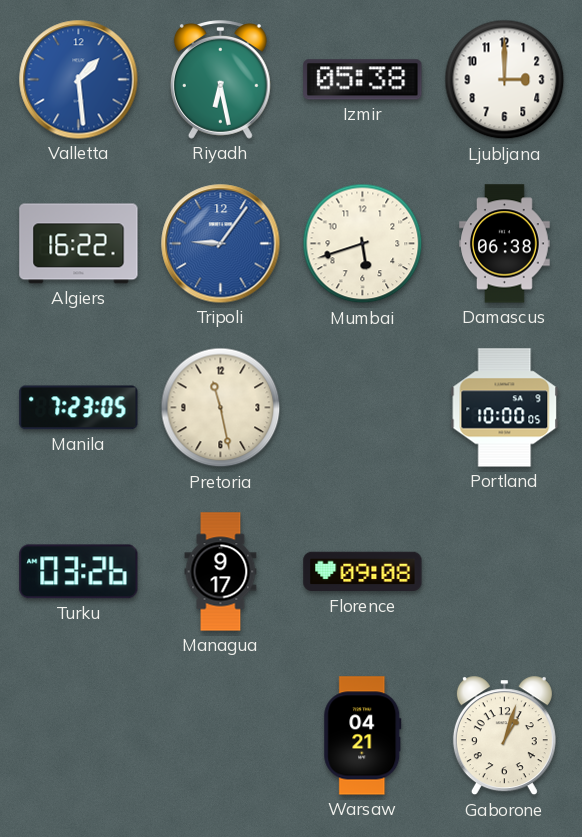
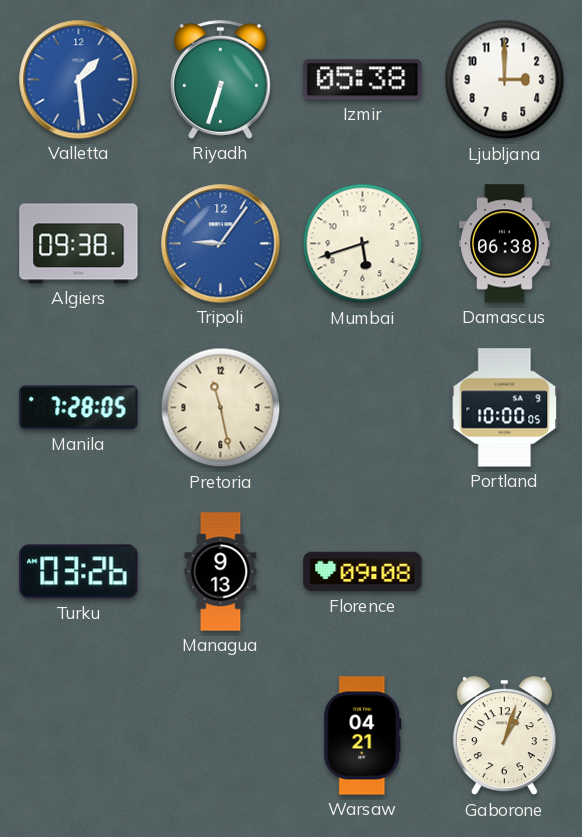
Riyadh: 6:28 -> 6:33 (220, 80)
Algiers: 16:22 -> 09:38 (79, 244)
Manila: 7:23 -> 7:28 (79, 408)
Managua: 9:17 -> 9:13 (221, 572)
